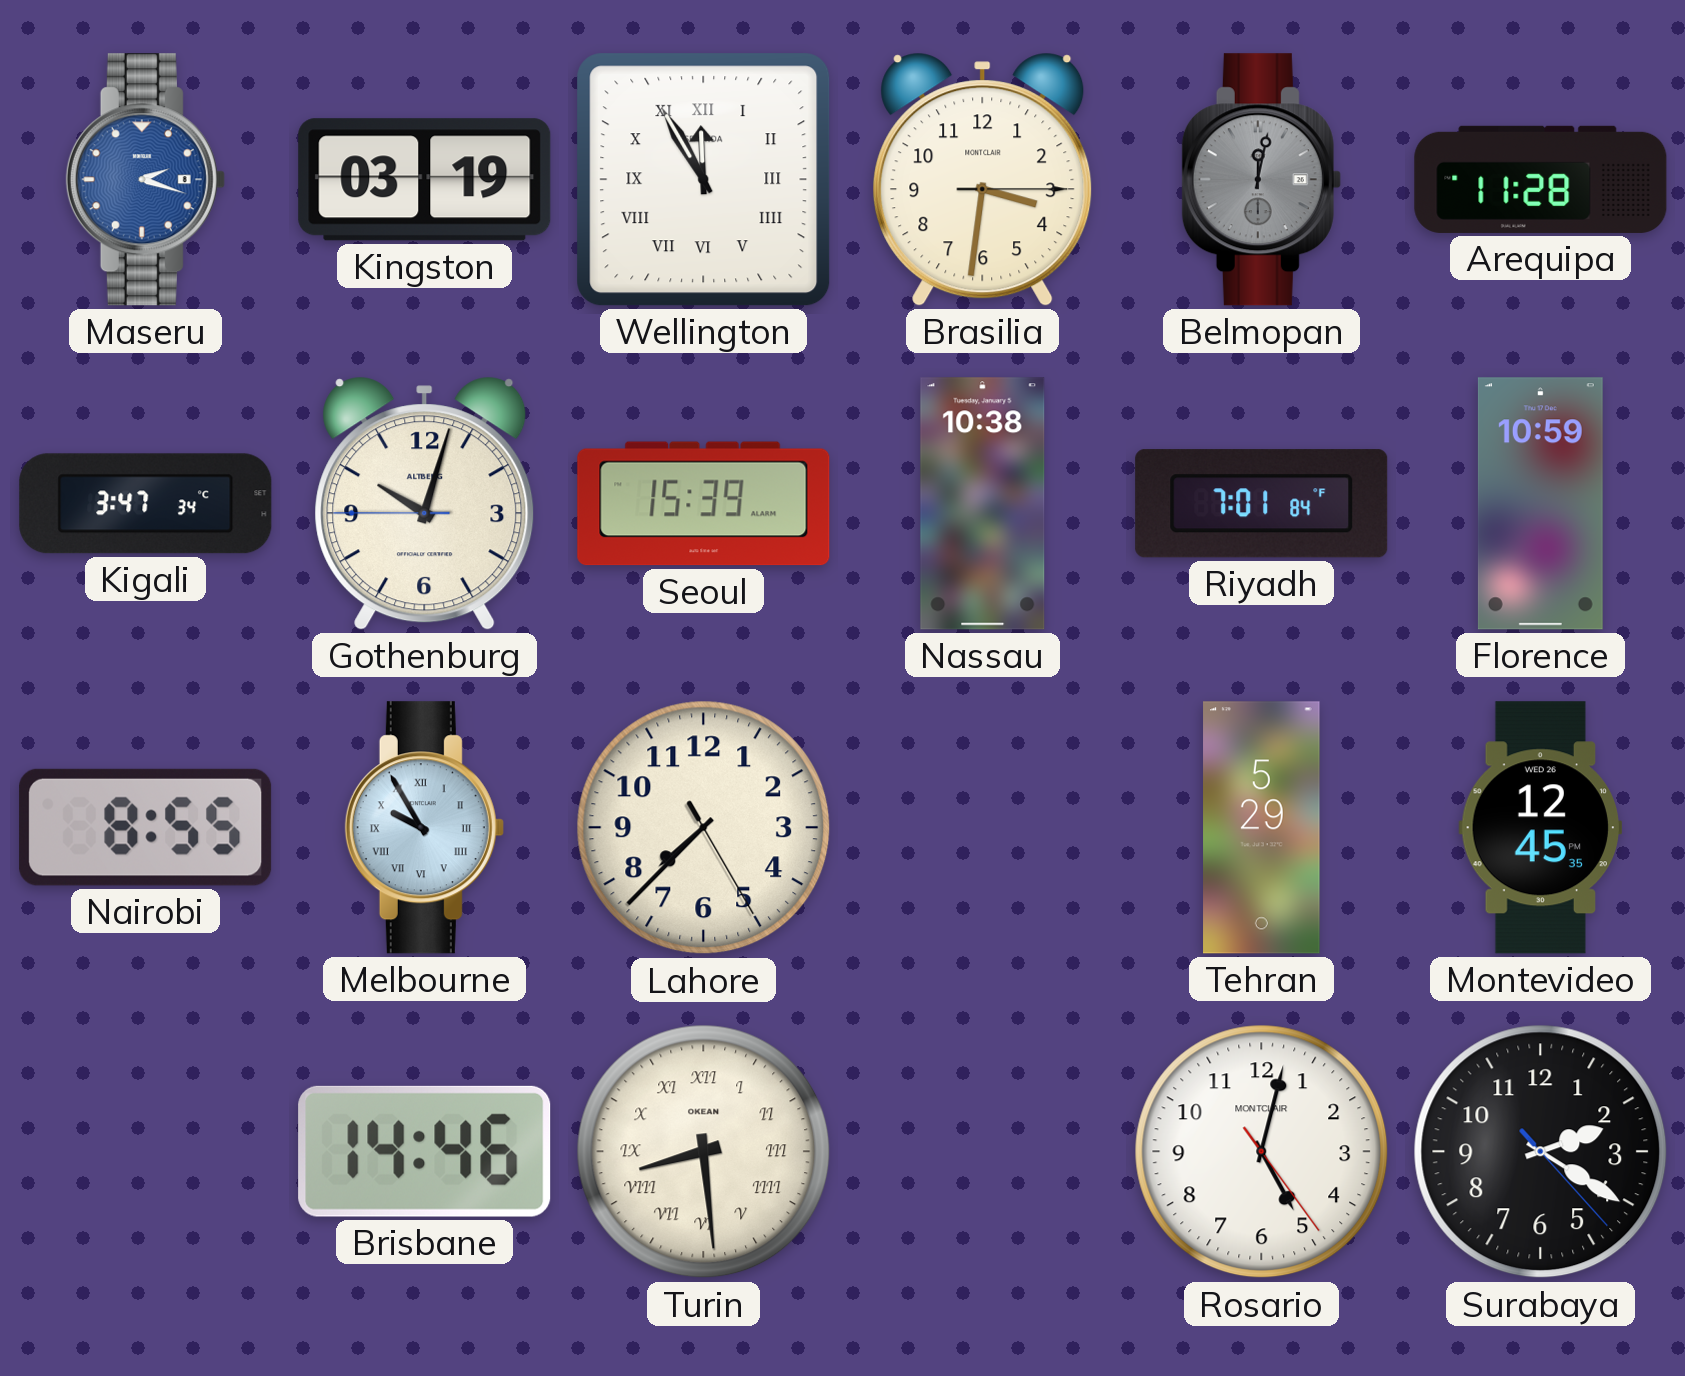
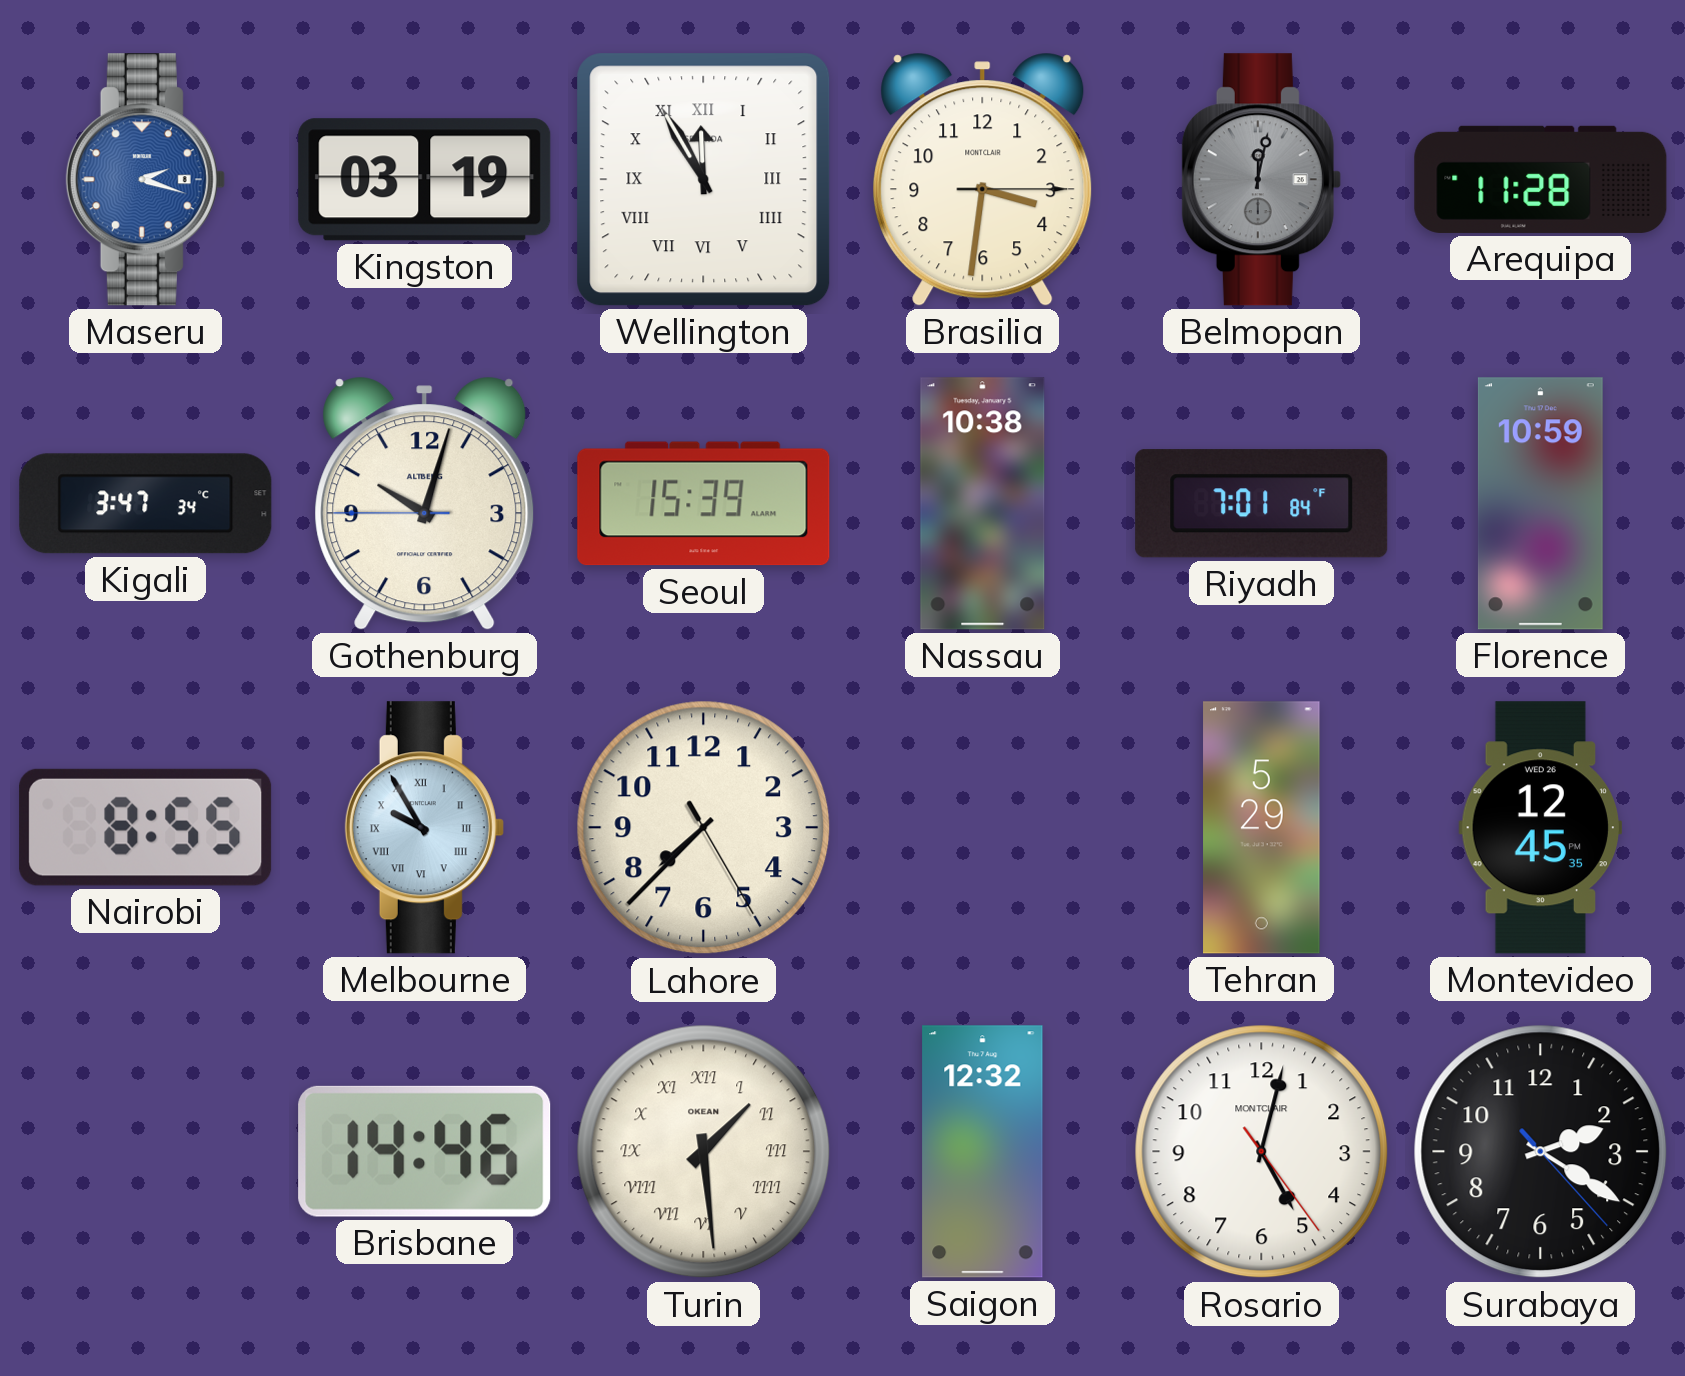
Turin: 8:29 -> 1:29 (704, 1152)
Saigon: none -> 12:32 (983, 1152)
